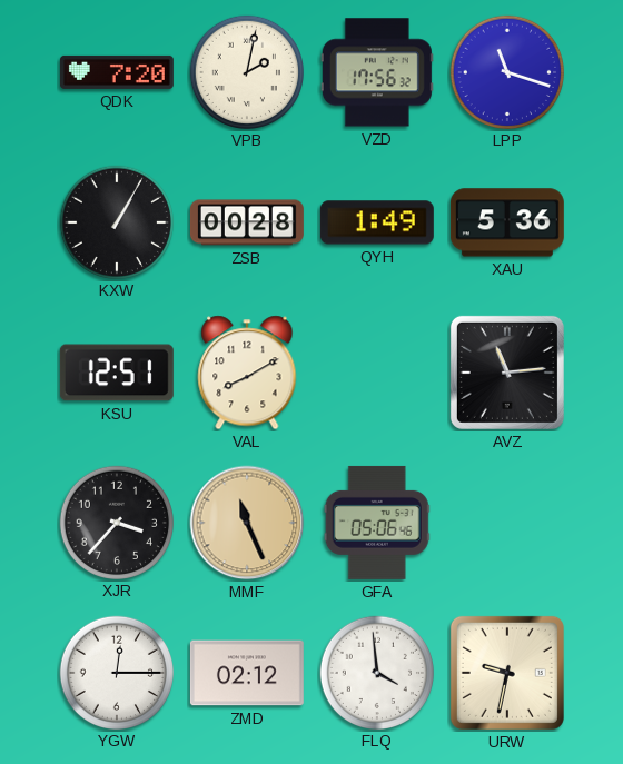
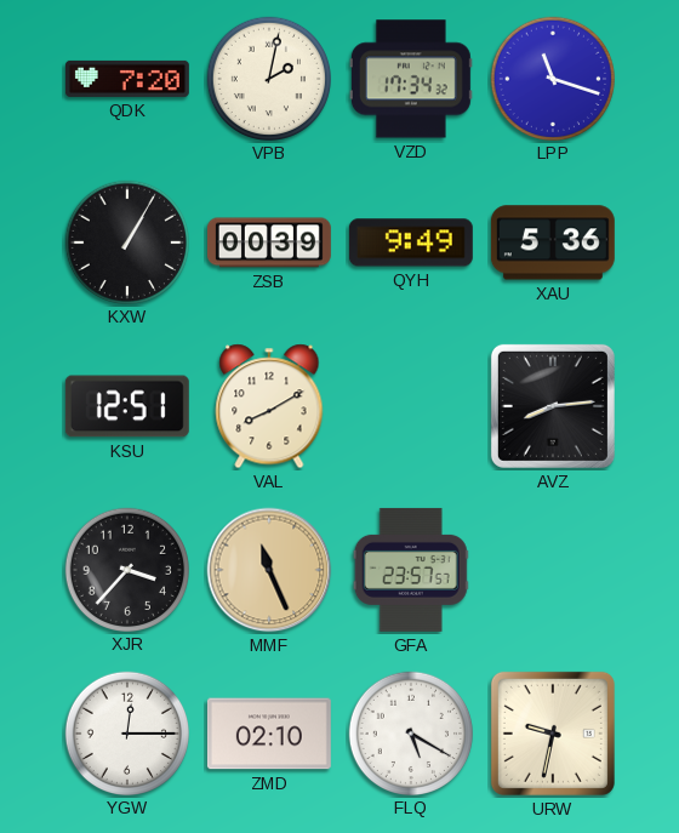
VZD: 17:56 -> 17:34 (411, 79)
ZSB: 00:28 -> 00:39 (269, 243)
QYH: 1:49 -> 9:49 (411, 243)
AVZ: 11:14 -> 8:14 (553, 406)
GFA: 05:06 -> 23:57 (411, 570)
ZMD: 02:12 -> 02:10 (269, 734)
FLQ: 3:59 -> 5:20 (410, 732)
